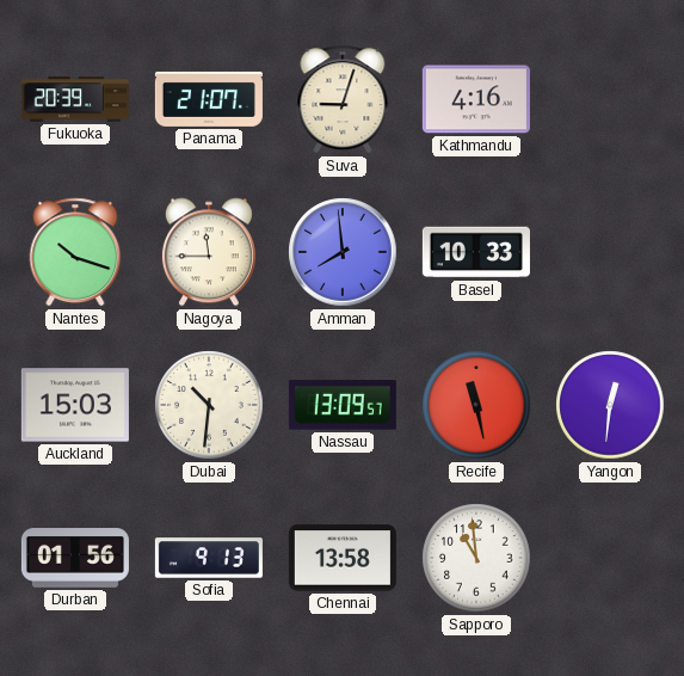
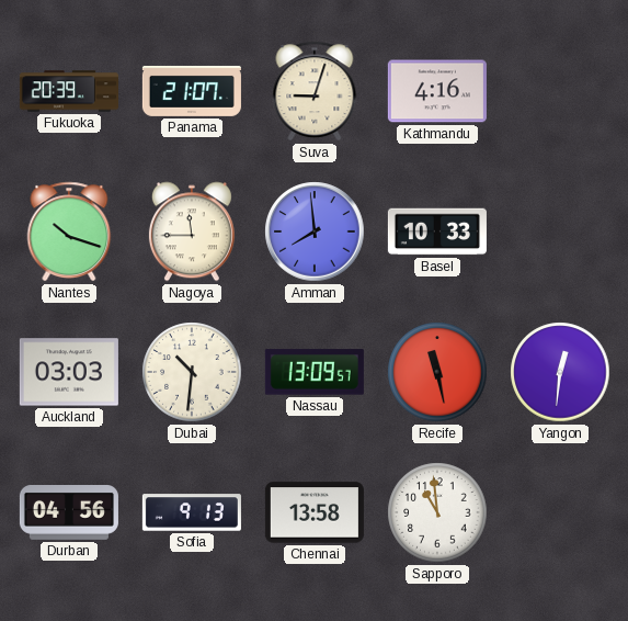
Auckland: 15:03 -> 03:03 (69, 372)
Durban: 01:56 -> 04:56 (69, 513)
